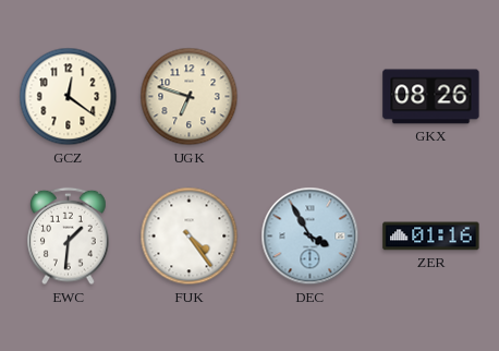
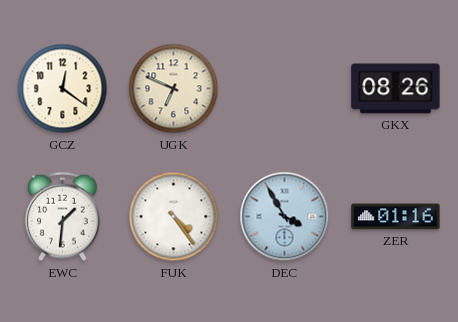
UGK: 6:48 -> 6:49 (174, 89)
